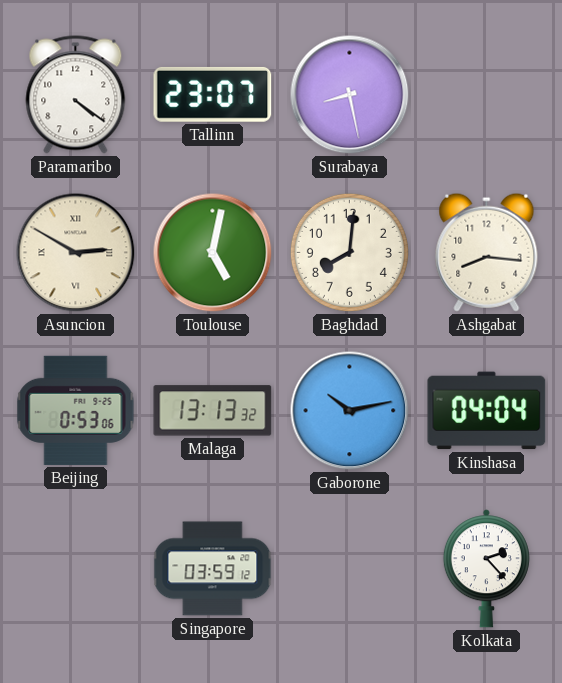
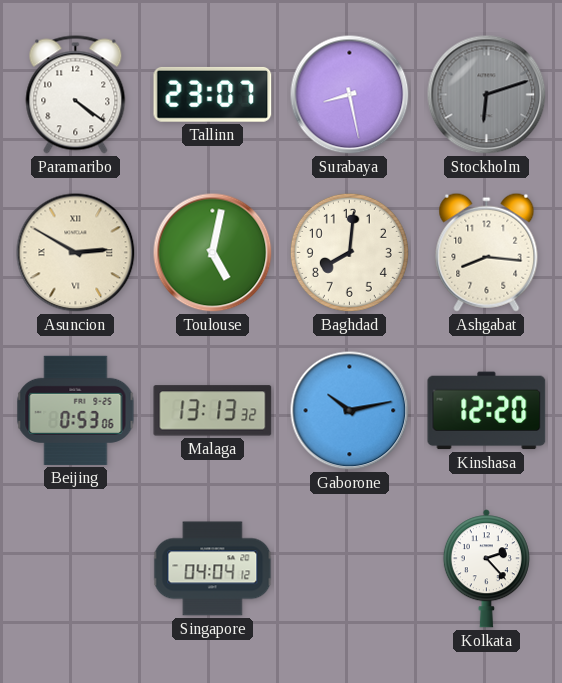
Stockholm: none -> 6:12 (487, 95)
Kinshasa: 04:04 -> 12:20 (487, 411)
Singapore: 03:59 -> 04:04 (213, 569)
